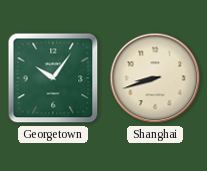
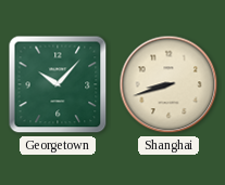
Georgetown: 10:06 -> 10:07 (58, 84)
